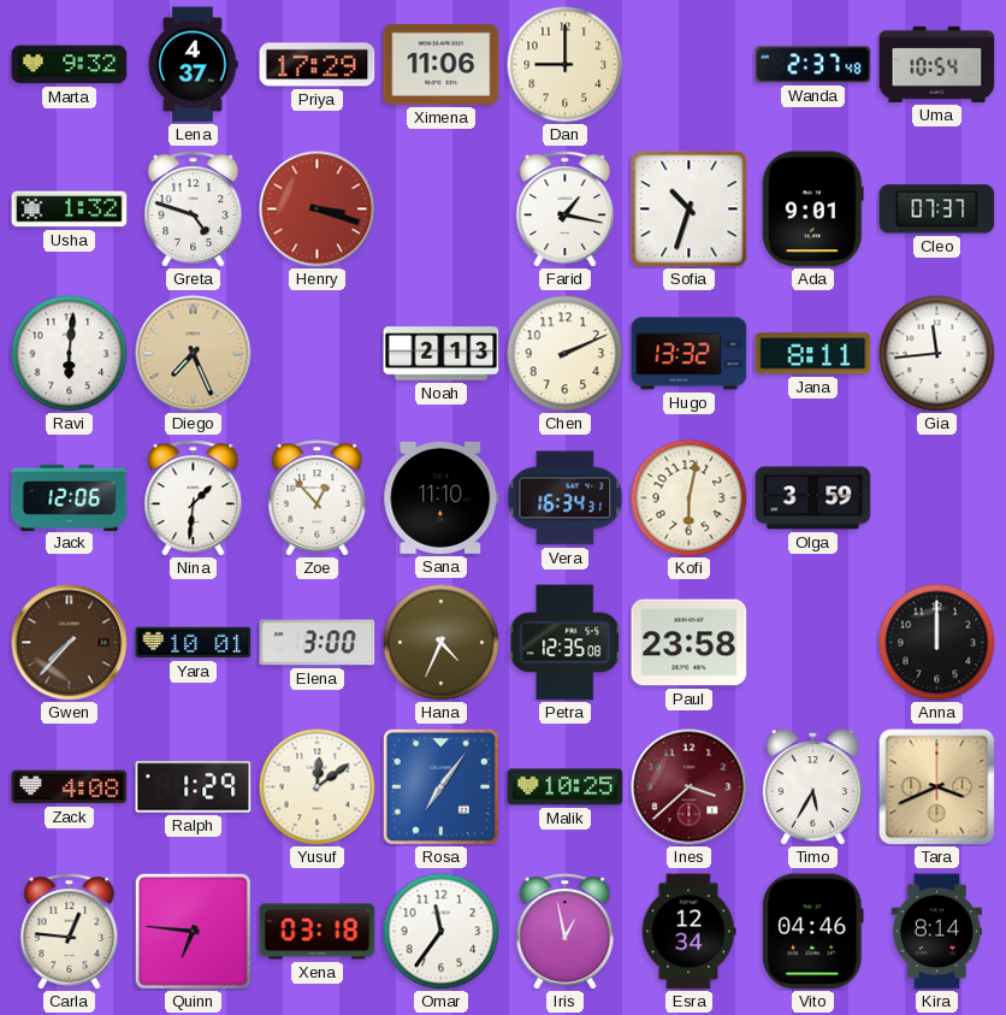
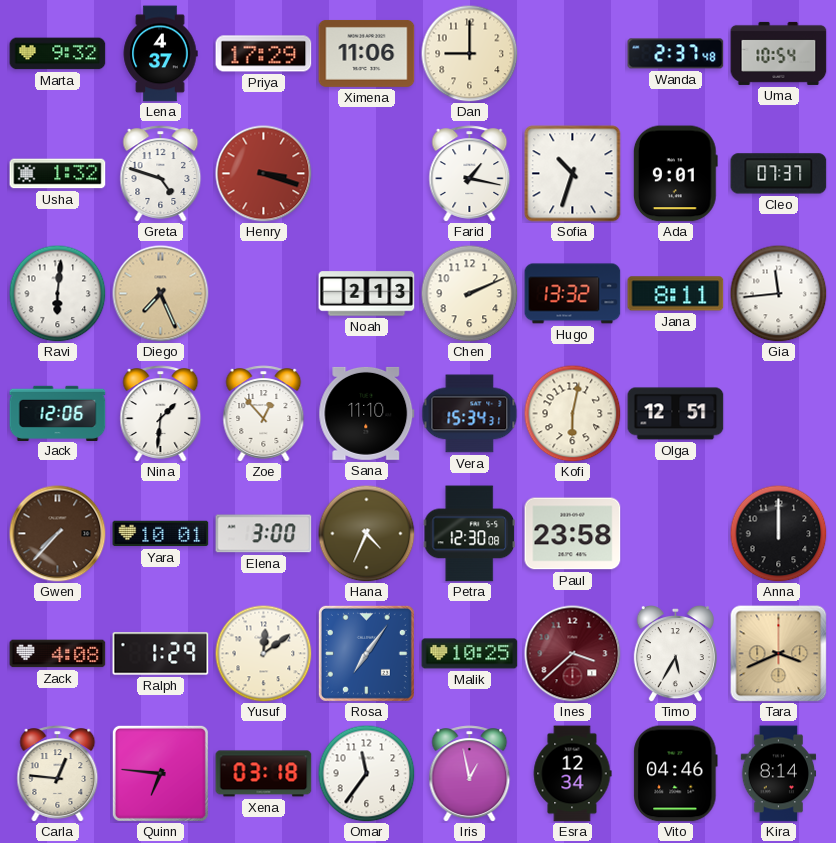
Vera: 16:34 -> 15:34 (470, 414)
Olga: 3:59 -> 12:51 (676, 414)
Petra: 12:35 -> 12:30 (470, 534)
